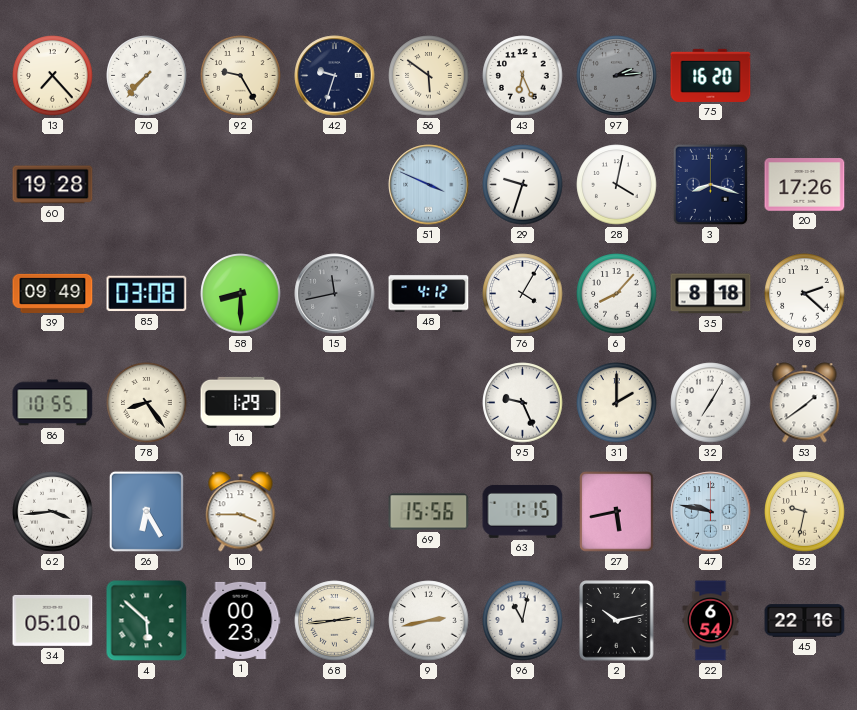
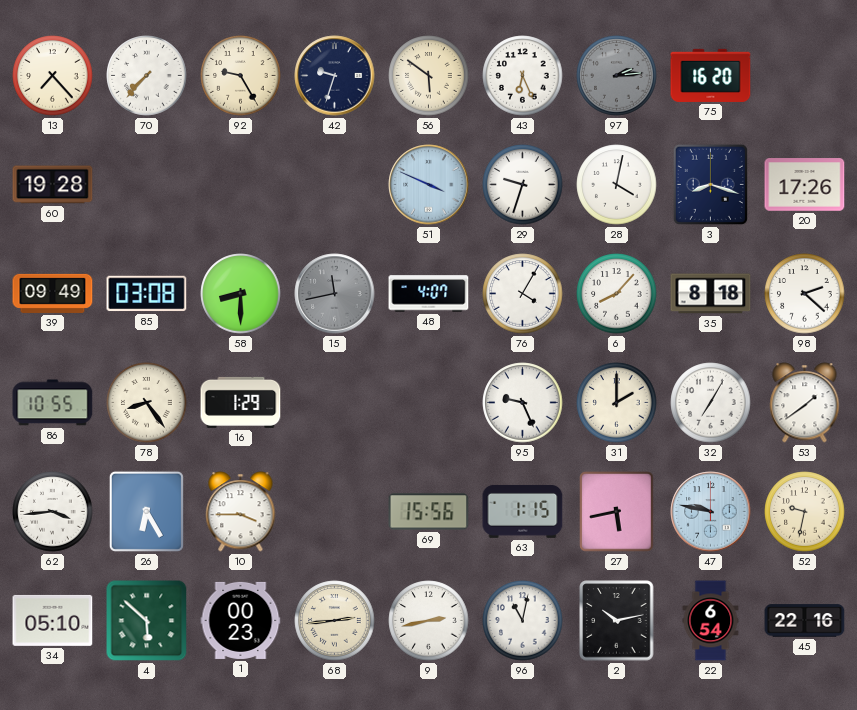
48: 4:12 -> 4:07 (429, 294)
